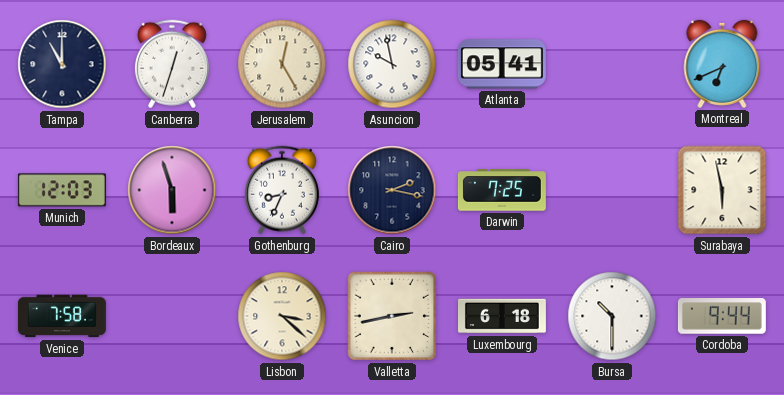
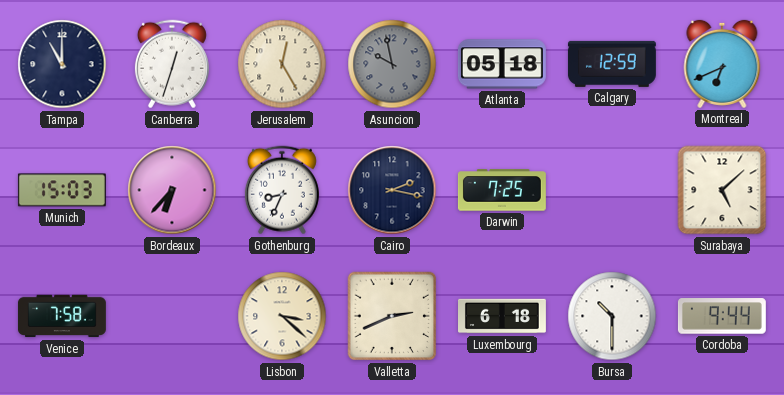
Asuncion dial: white -> grey (392, 64)
Atlanta: 05:41 -> 05:18 (502, 64)
Calgary: none -> 12:59 (612, 64)
Munich: 12:03 -> 15:03 (62, 190)
Bordeaux: 5:57 -> 6:37 (172, 190)
Surabaya: 5:58 -> 5:08 (722, 190)
Valletta: 2:43 -> 2:41 (392, 316)
